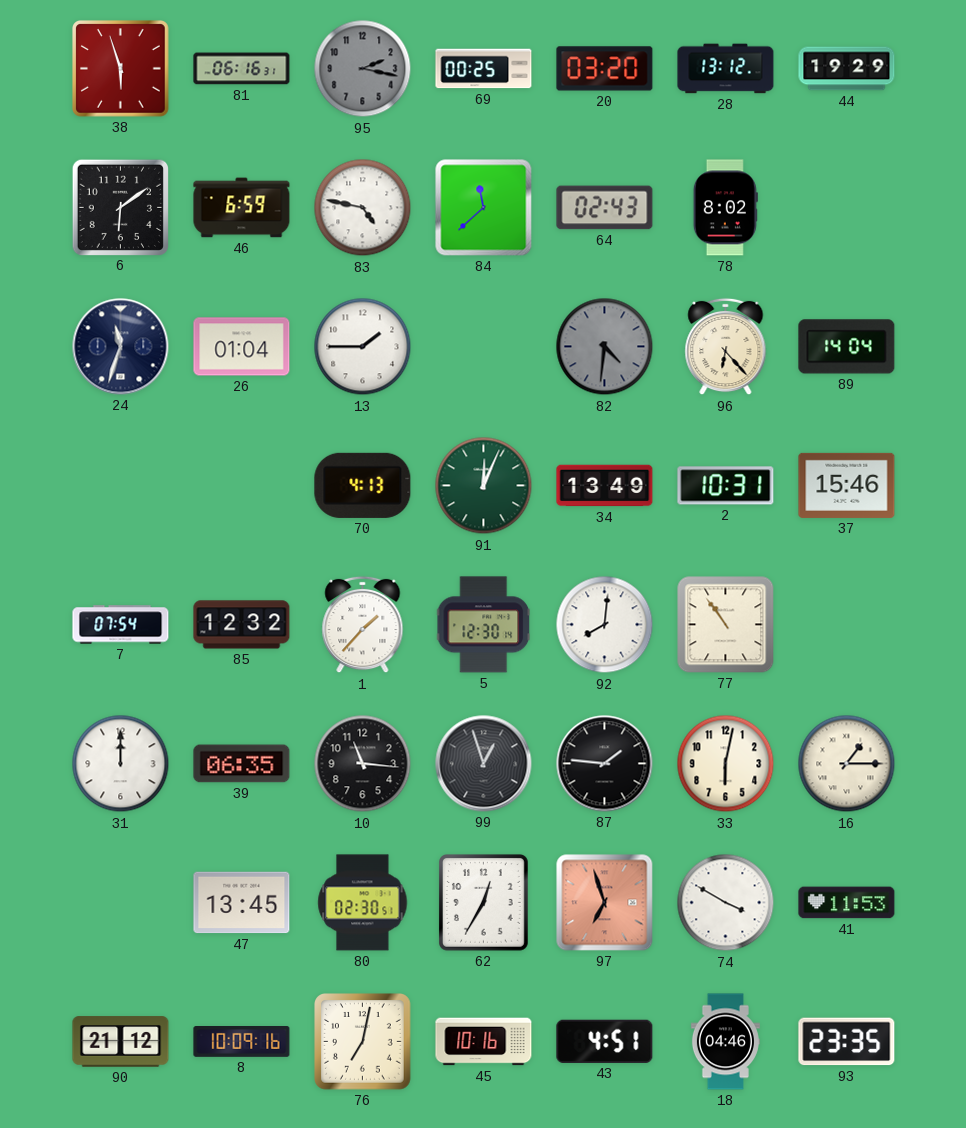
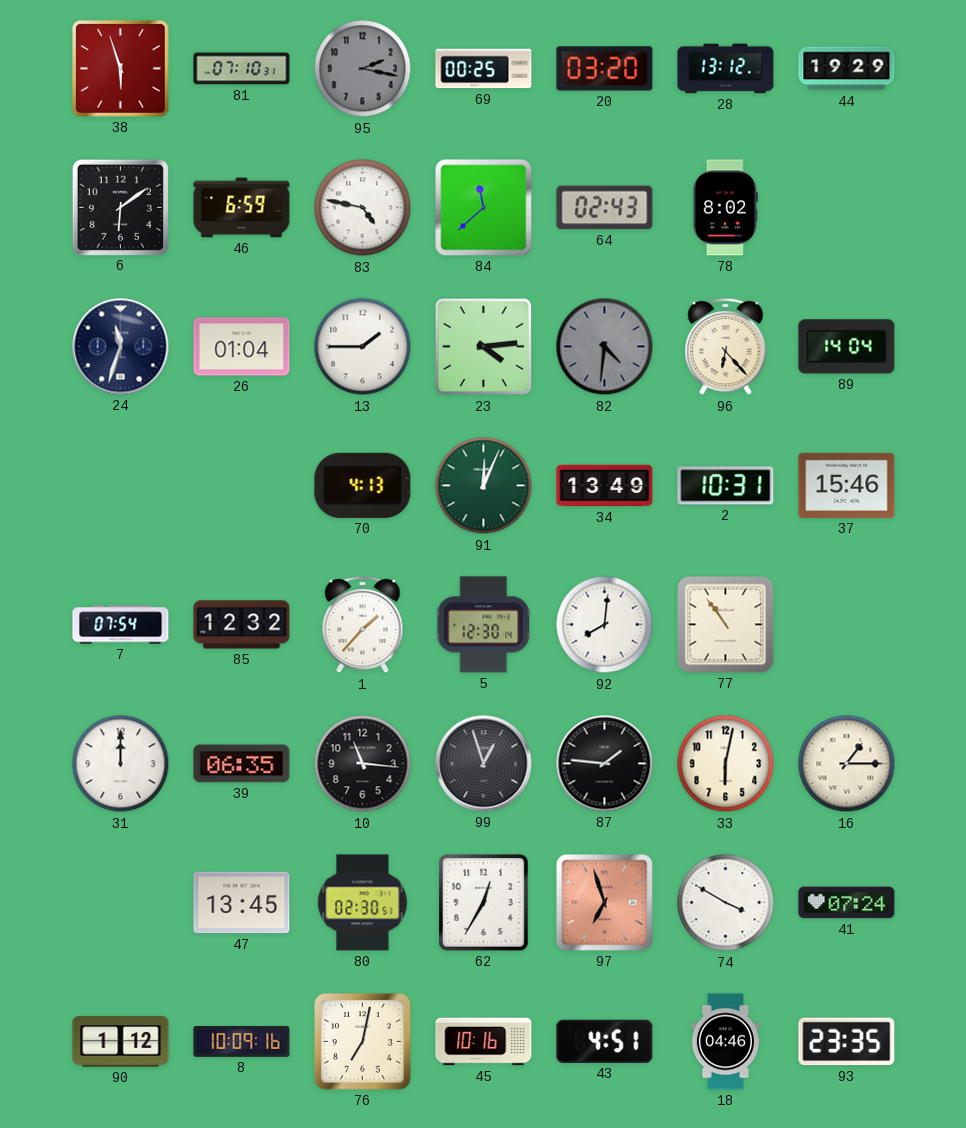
81: 06:16 -> 07:10 (242, 69)
23: none -> 4:14 (484, 347)
41: 11:53 -> 07:24 (847, 903)
90: 21:12 -> 1:12 (121, 1042)
